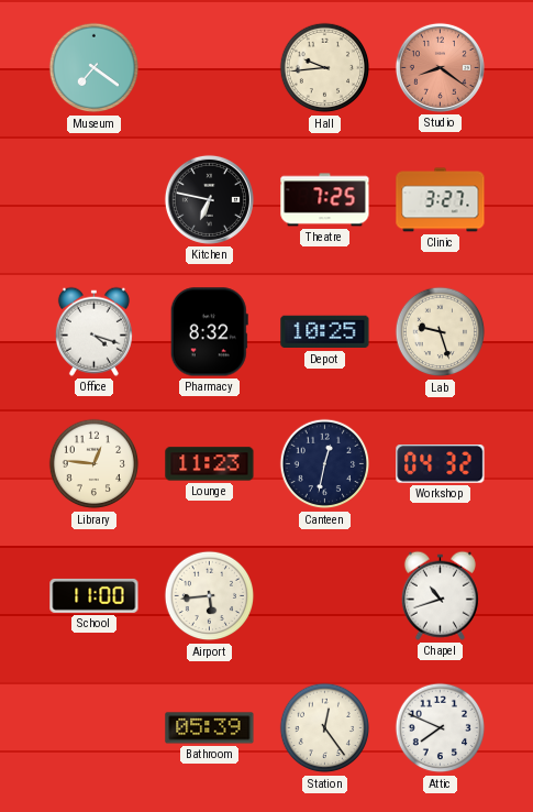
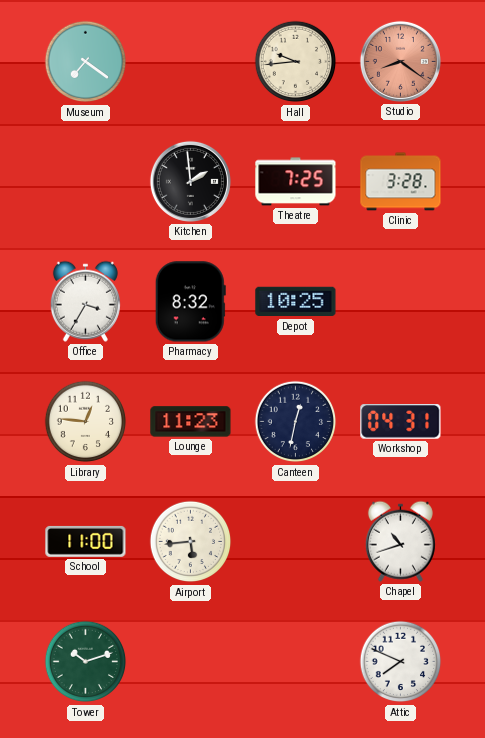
Kitchen: 6:47 -> 1:59 (190, 181)
Clinic: 3:27 -> 3:28 (401, 182)
Office: 4:18 -> 3:35 (85, 301)
Lab: 9:27 -> none (441, 332)
Workshop: 04:32 -> 04:31 (401, 422)
Tower: none -> 10:12 (86, 662)
Bathroom: 05:39 -> none (210, 728)
Station: 12:24 -> none (325, 728)
